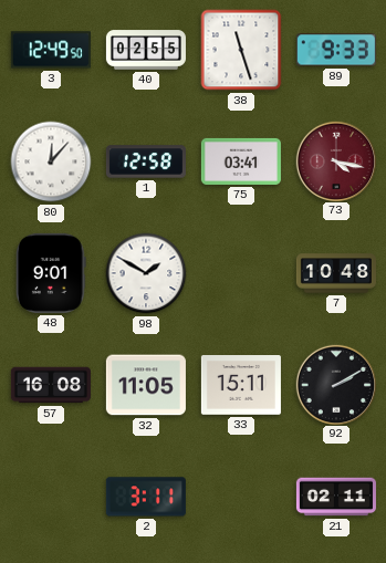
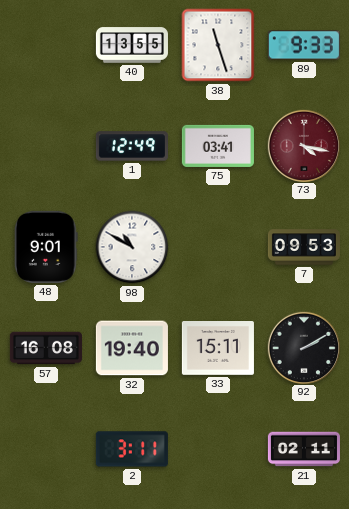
3: 12:49 -> none (51, 50)
40: 02:55 -> 13:55 (132, 45)
80: 12:07 -> none (51, 161)
1: 12:58 -> 12:49 (132, 146)
98: 1:50 -> 10:50 (132, 247)
7: 10:48 -> 09:53 (304, 247)
32: 11:05 -> 19:40 (132, 348)
